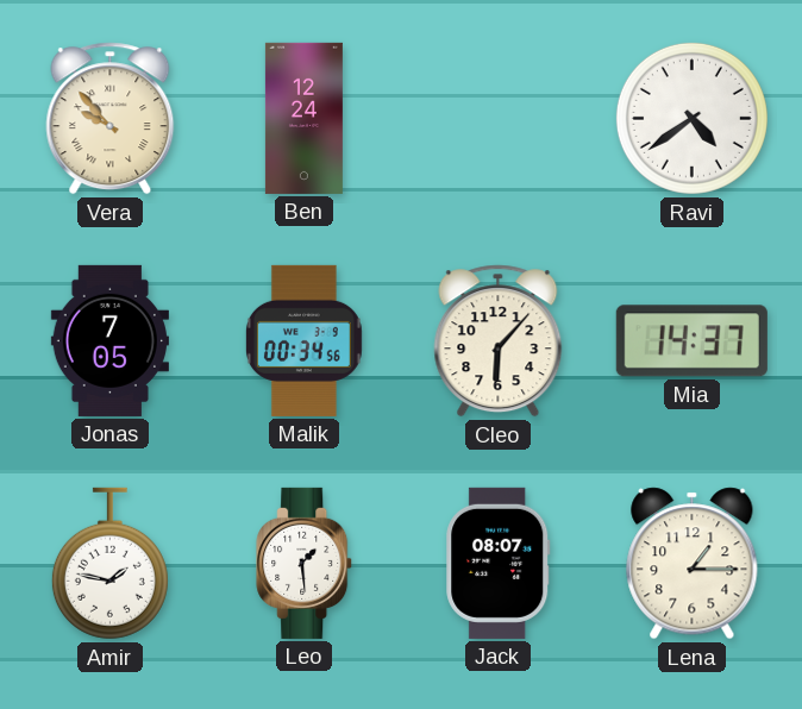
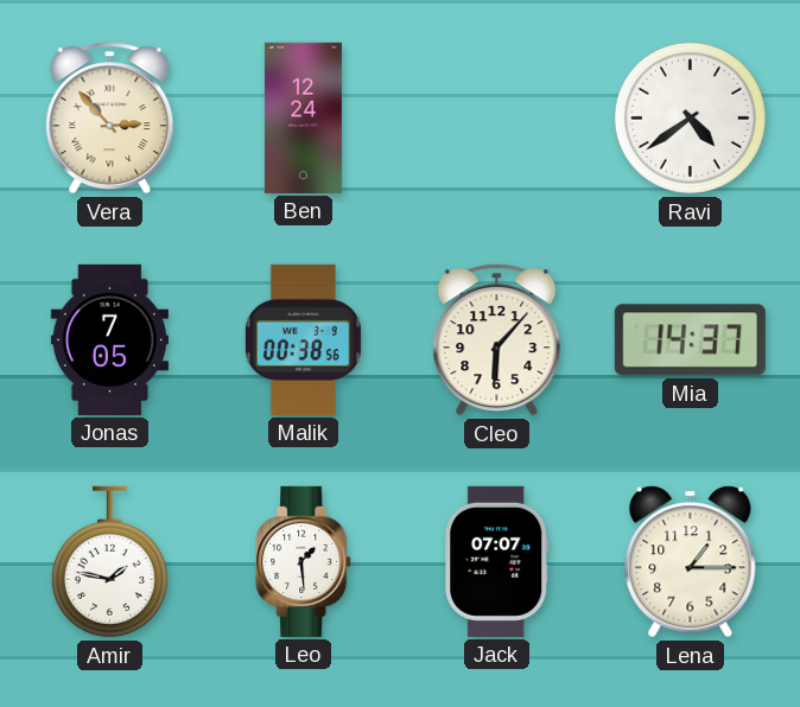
Vera: 9:53 -> 2:53 (110, 119)
Malik: 00:34 -> 00:38 (303, 339)
Jack: 08:07 -> 07:07 (497, 561)
